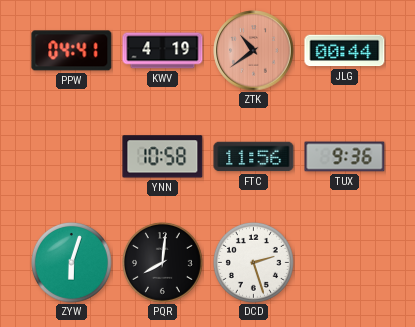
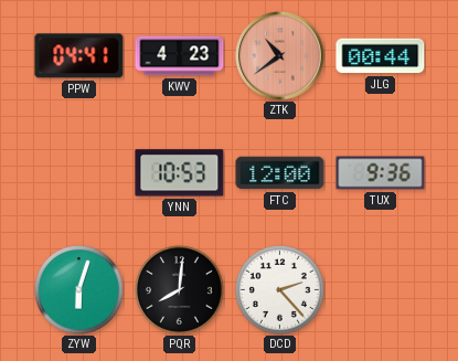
KWV: 4:19 -> 4:23 (180, 56)
YNN: 10:58 -> 10:53 (180, 173)
FTC: 11:56 -> 12:00 (280, 173)
DCD: 2:27 -> 2:23 (279, 289)
